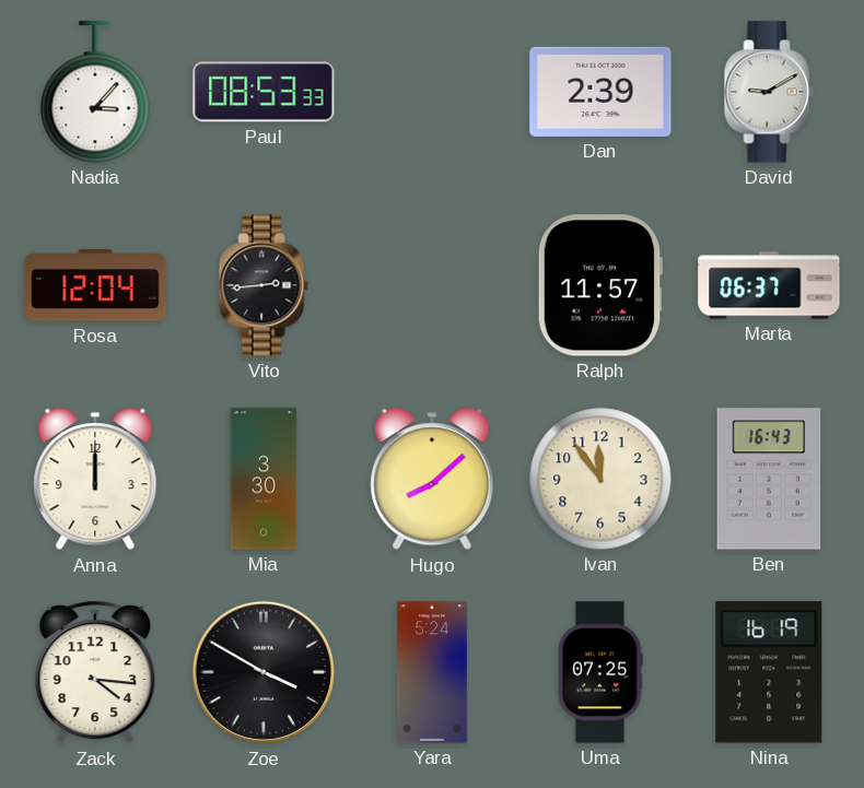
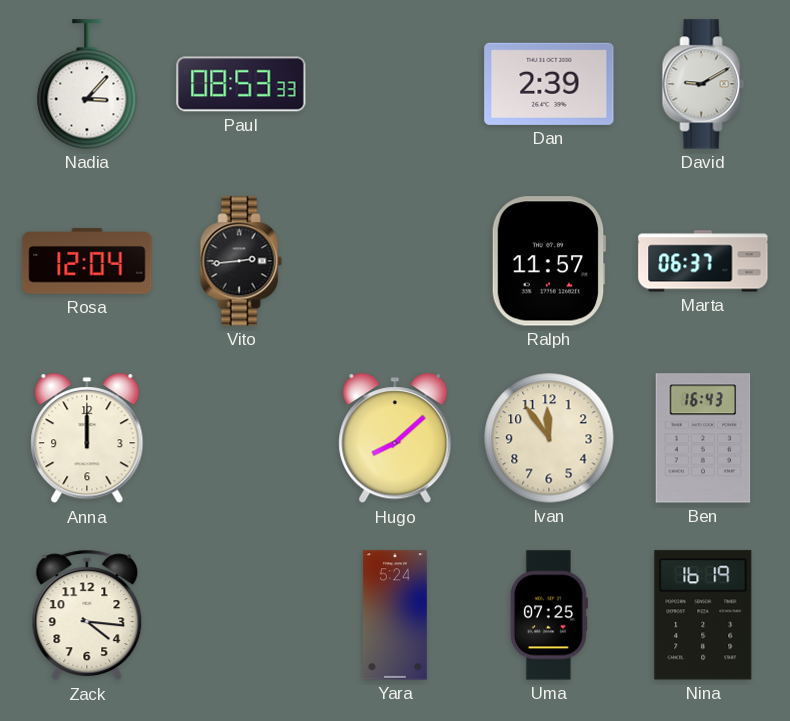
Mia: 3:30 -> none (264, 479)
Zoe: 3:50 -> none (264, 672)
